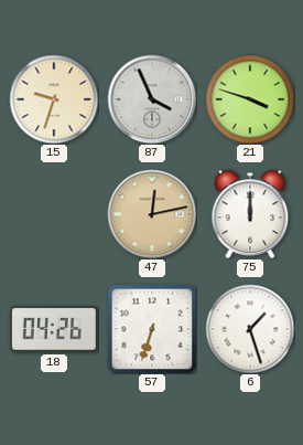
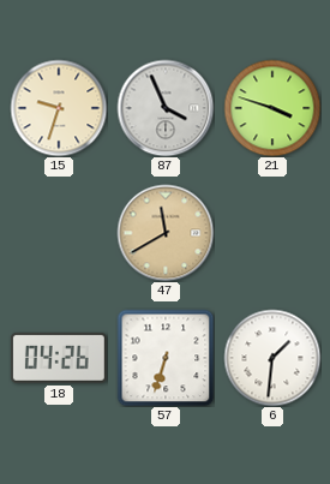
47: 12:13 -> 11:40 (166, 233)
75: 12:00 -> none (250, 214)
6: 1:27 -> 1:31 (272, 358)
